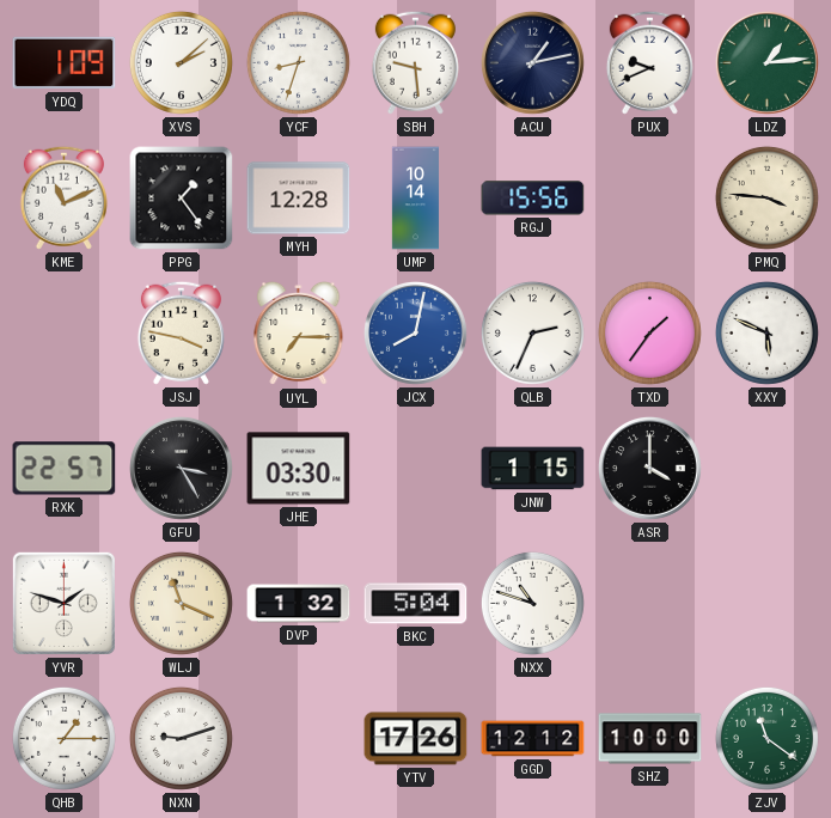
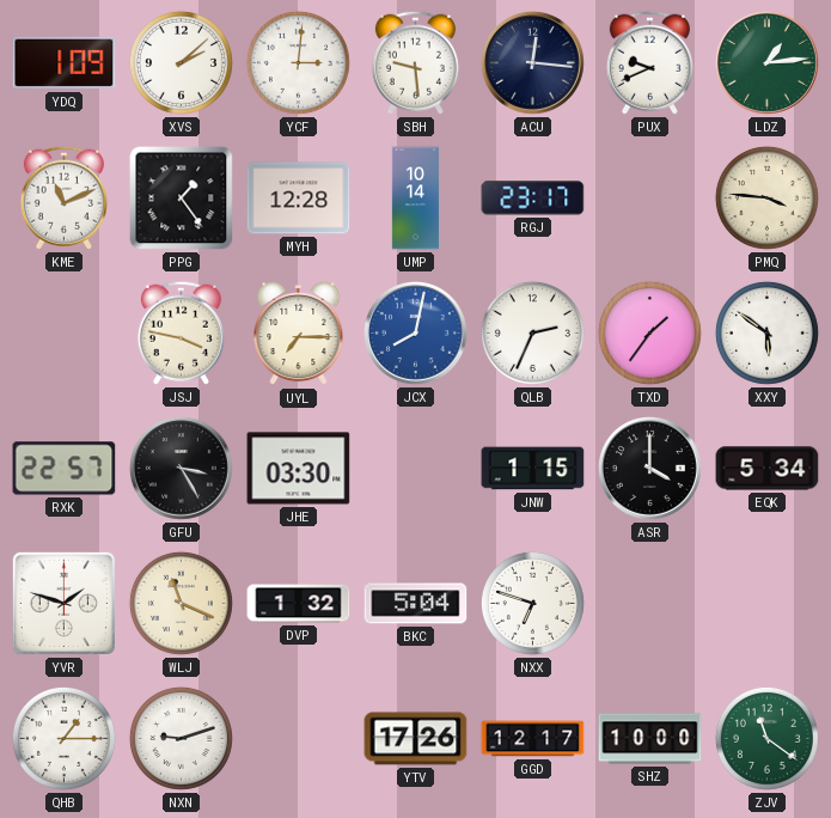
YCF: 8:33 -> 3:01 (298, 62)
ACU: 1:13 -> 12:16 (532, 62)
RGJ: 15:56 -> 23:17 (533, 199)
XXY: 5:49 -> 5:51 (766, 332)
EQK: none -> 5:34 (768, 469)
NXX: 10:48 -> 6:48 (532, 603)
GGD: 12:12 -> 12:17 (533, 739)
